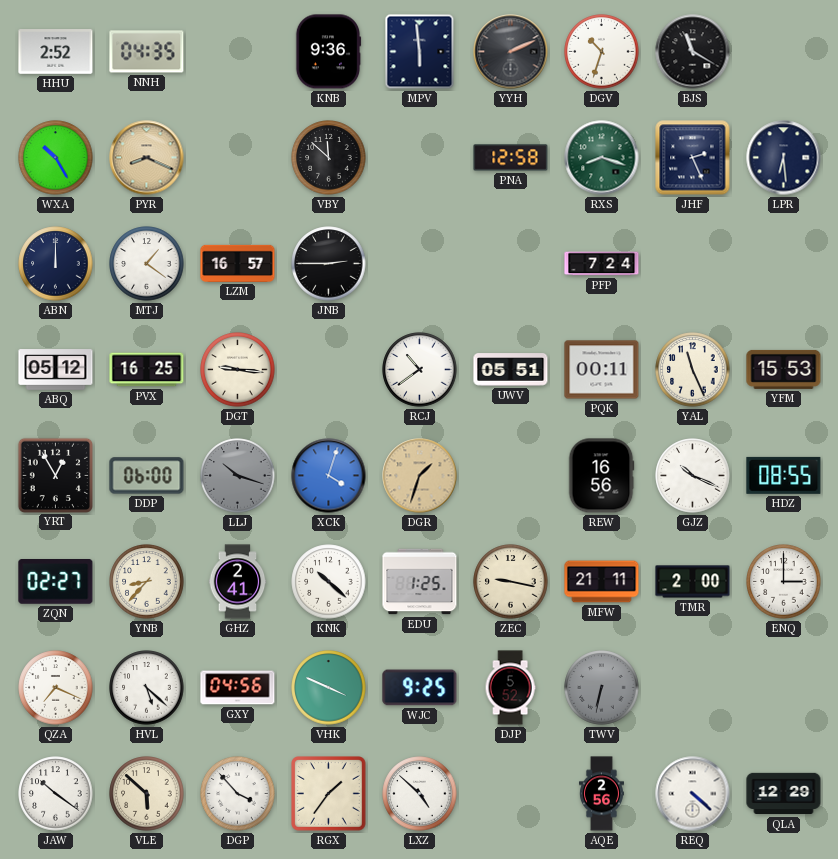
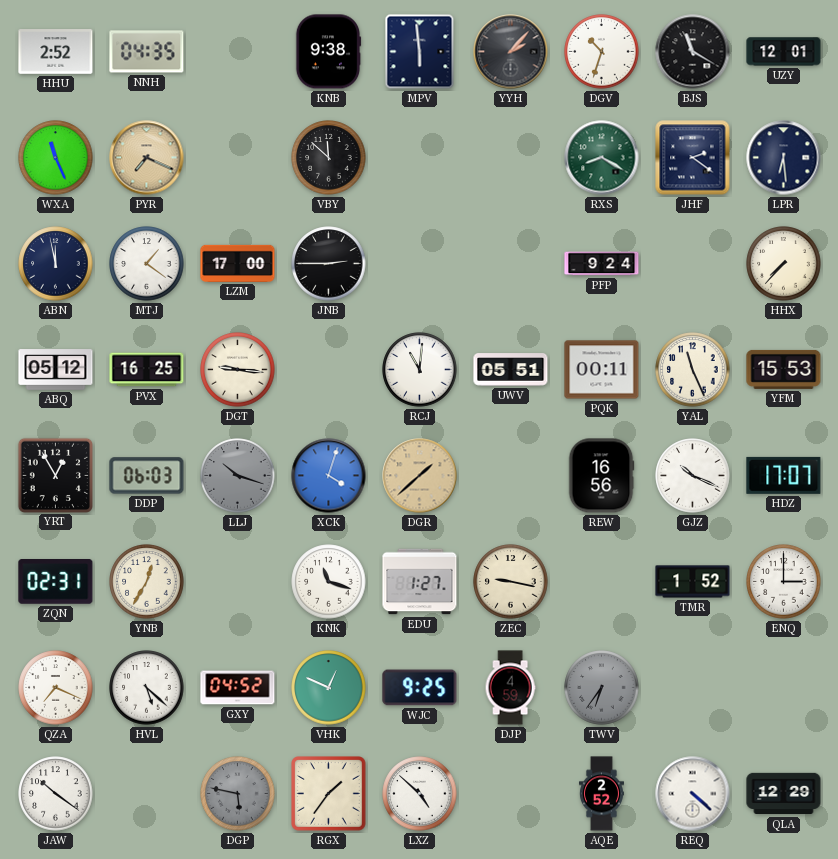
KNB: 9:36 -> 9:38 (328, 52)
YYH: 2:11 -> 2:07 (511, 52)
UZY: none -> 12:01 (784, 52)
WXA: 10:25 -> 11:26 (56, 158)
PYR: 8:19 -> 7:19 (147, 158)
PNA: 12:58 -> none (511, 158)
RXS: 8:18 -> 8:20 (602, 158)
JHF: 2:26 -> 2:21 (693, 158)
ABN: 12:00 -> 11:58 (56, 264)
LZM: 16:57 -> 17:00 (238, 263)
PFP: 7:24 -> 9:24 (602, 264)
HHX: none -> 7:37 (784, 264)
RCJ: 10:39 -> 11:01 (420, 370)
DDP: 06:00 -> 06:03 (147, 476)
DGR: 1:33 -> 1:38 (420, 476)
HDZ: 08:55 -> 17:07 (784, 475)
ZQN: 02:27 -> 02:31 (56, 582)
YNB: 8:37 -> 12:35 (147, 582)
GHZ: 2:41 -> none (238, 582)
KNK: 10:22 -> 11:18 (329, 582)
EDU: 1:25 -> 1:27 (420, 582)
MFW: 21:11 -> none (602, 582)
TMR: 2:00 -> 1:52 (693, 582)
GXY: 04:56 -> 04:52 (238, 688)
VHK: 3:49 -> 12:49 (329, 688)
DJP: 5:52 -> 4:59 (510, 688)
TWV: 6:32 -> 6:36 (602, 688)
VLE: 5:52 -> none (147, 794)
DGP: 3:53 -> 5:47 (238, 794)
DGP dial: white -> grey (238, 794)
AQE: 2:56 -> 2:52 (601, 794)
